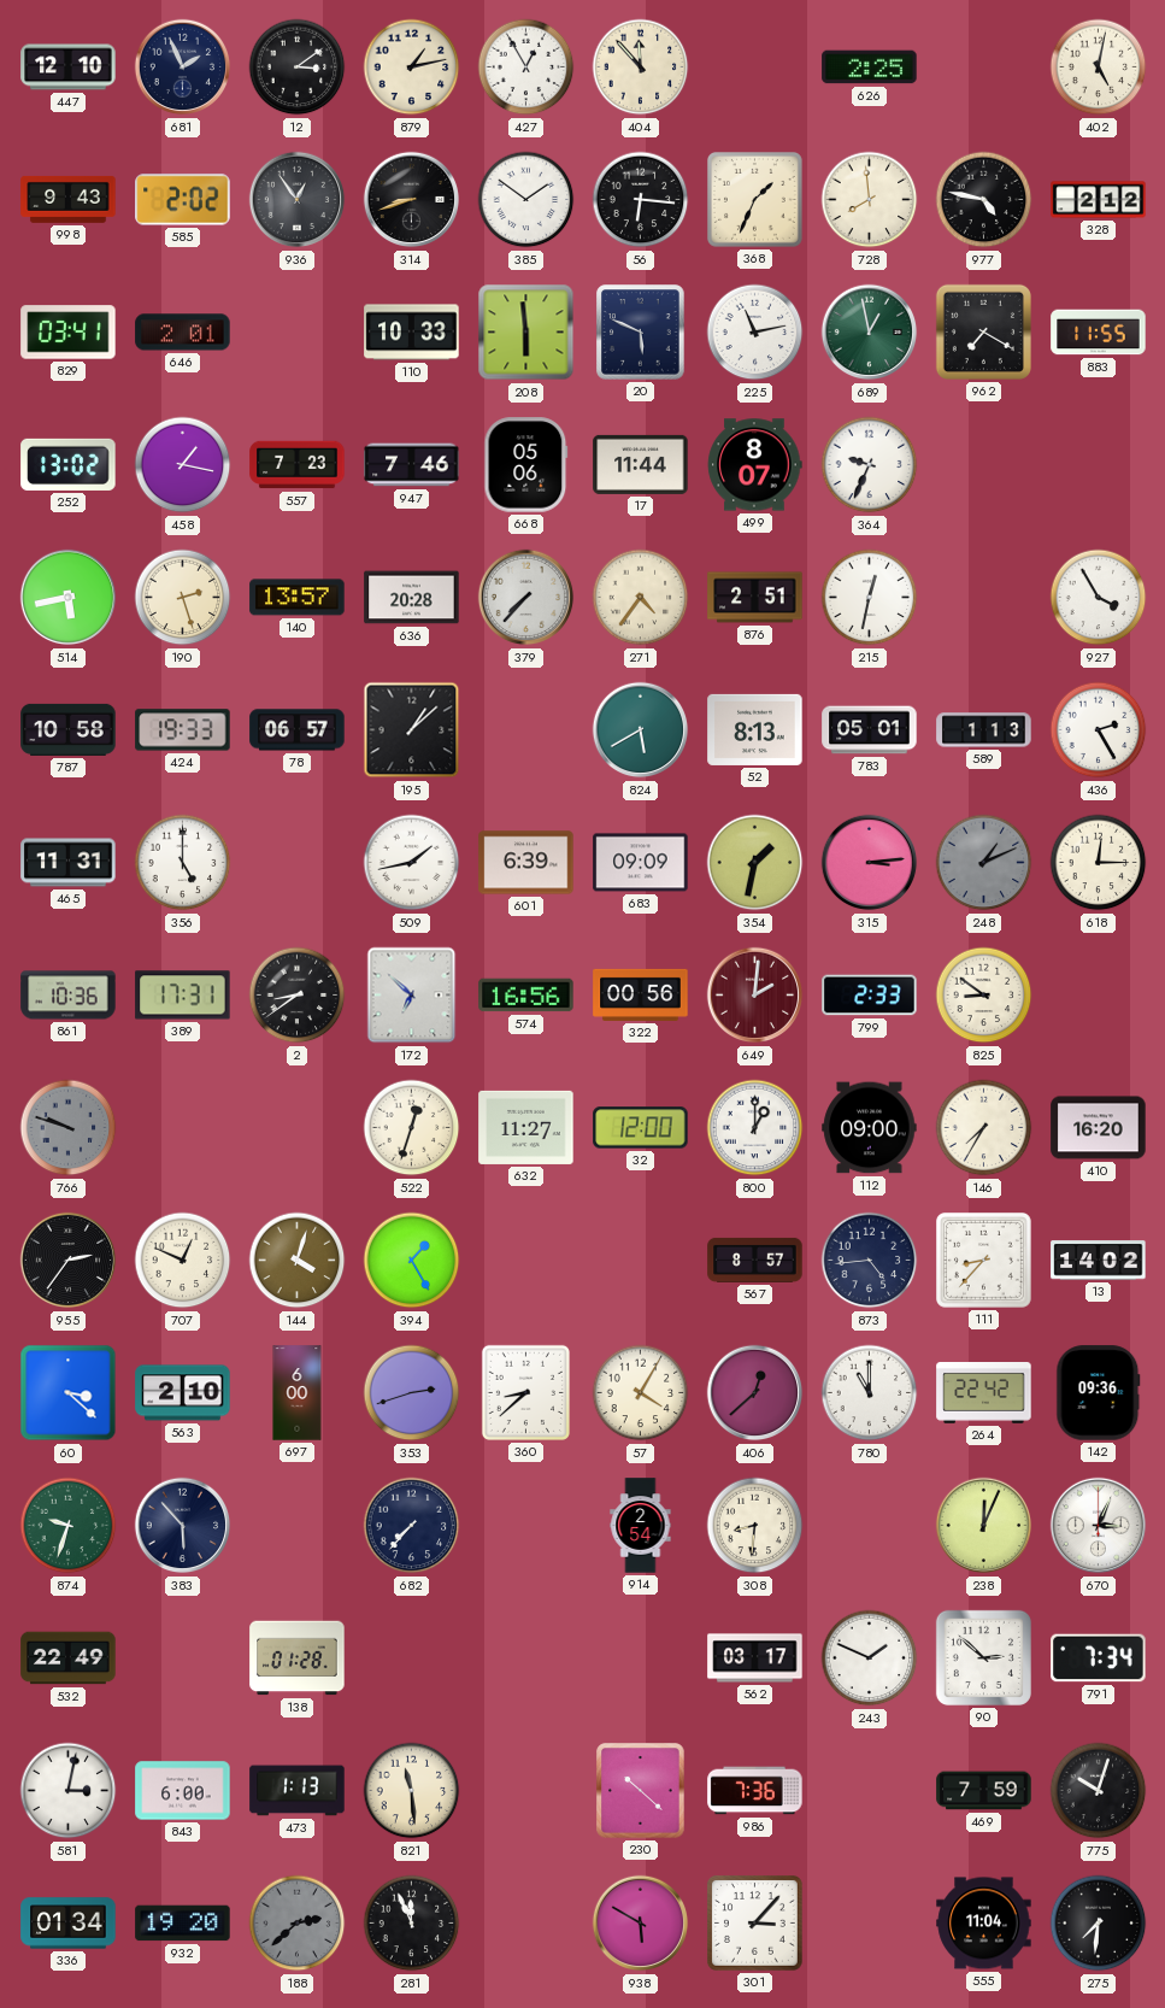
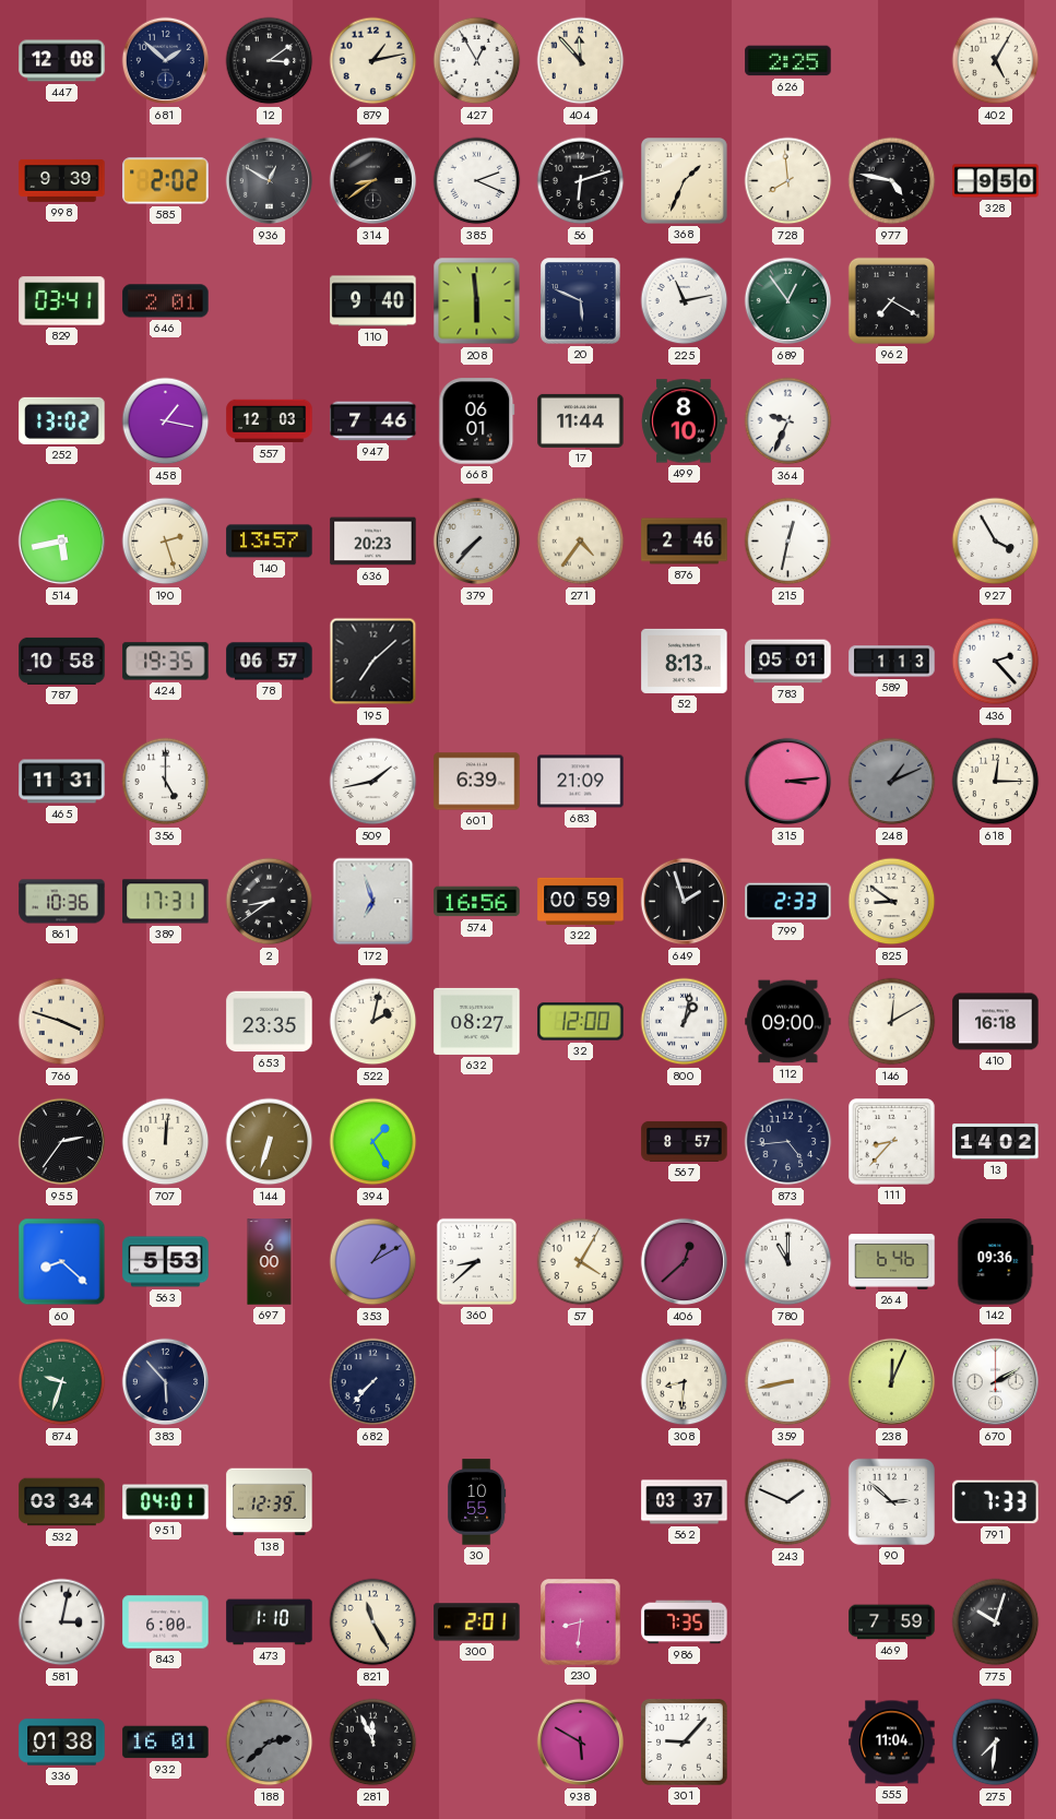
447: 12:10 -> 12:08 (62, 61)
681: 1:56 -> 1:52 (166, 61)
402: 5:02 -> 5:05 (996, 61)
998: 9:43 -> 9:39 (62, 181)
936: 12:54 -> 12:50 (270, 181)
314: 8:42 -> 8:39 (373, 181)
385: 1:51 -> 2:19 (477, 181)
56: 6:16 -> 6:12 (581, 181)
328: 2:12 -> 9:50 (996, 181)
110: 10:33 -> 9:40 (373, 301)
689: 12:58 -> 12:54 (788, 301)
883: 11:55 -> none (1099, 333)
557: 7:23 -> 12:03 (270, 421)
668: 05:06 -> 06:01 (477, 421)
499: 8:07 -> 8:10 (685, 421)
636: 20:28 -> 20:23 (373, 542)
876: 2:51 -> 2:46 (685, 542)
424: 19:33 -> 19:35 (166, 662)
195: 1:08 -> 7:08 (373, 662)
824: 5:40 -> none (641, 730)
436: 2:25 -> 2:23 (996, 662)
683: 09:09 -> 21:09 (581, 782)
354: 1:32 -> none (755, 863)
172: 6:52 -> 6:57 (373, 902)
322: 00:56 -> 00:59 (581, 901)
649: 2:01 -> 1:57 (685, 902)
649 dial: burgundy -> black (685, 902)
766: 9:48 -> 3:48 (62, 1022)
766 dial: grey -> cream (62, 1022)
653: none -> 23:35 (270, 1022)
522: 12:33 -> 2:02 (373, 1022)
632: 11:27 -> 08:27 (477, 1021)
800: 1:00 -> 1:02 (685, 1022)
146: 7:35 -> 12:10 (892, 1022)
410: 16:20 -> 16:18 (996, 1022)
707: 12:49 -> 12:01 (166, 1142)
144: 4:03 -> 6:33 (270, 1142)
60: 3:22 -> 8:22 (62, 1262)
563: 2:10 -> 5:53 (166, 1262)
353: 2:42 -> 1:10 (373, 1262)
264: 22:42 -> 6:46 (892, 1262)
914: 2:54 -> none (641, 1526)
359: none -> 8:43 (788, 1382)
670: 3:04 -> 2:10 (996, 1382)
532: 22:49 -> 03:34 (62, 1502)
951: none -> 04:01 (166, 1502)
138: 01:28 -> 12:39 (270, 1502)
30: none -> 10:55 (476, 1502)
562: 03:17 -> 03:37 (685, 1502)
791: 7:34 -> 7:33 (996, 1502)
473: 1:13 -> 1:10 (270, 1622)
821: 11:29 -> 11:25 (373, 1622)
300: none -> 2:01 (477, 1622)
230: 10:22 -> 8:31 (581, 1622)
986: 7:36 -> 7:35 (685, 1622)
336: 01:34 -> 01:38 (62, 1743)
932: 19:20 -> 16:01 (166, 1743)
301: 3:07 -> 9:07 (685, 1743)
